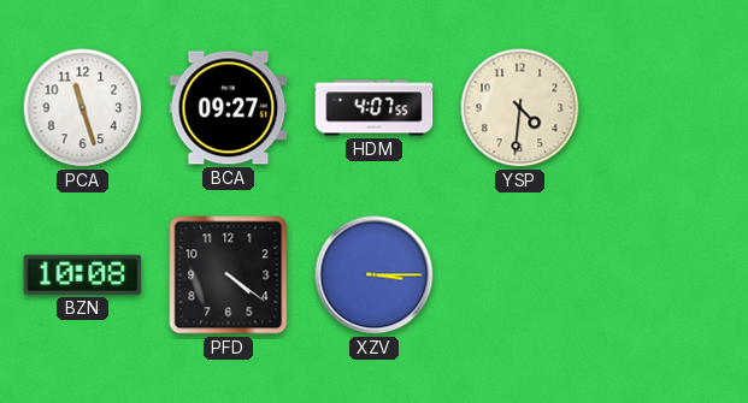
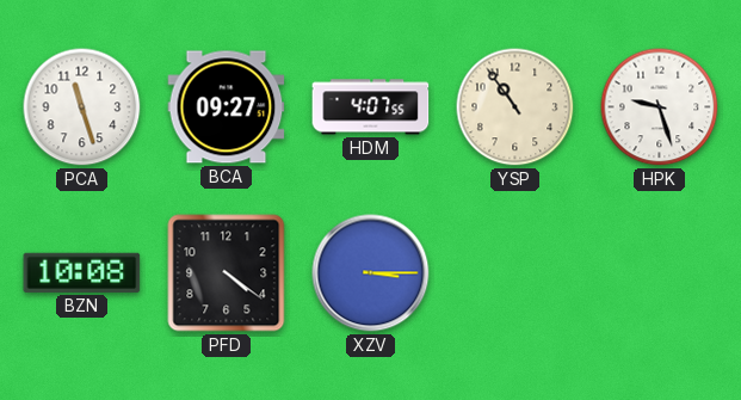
YSP: 4:31 -> 10:54 (515, 107)
HPK: none -> 9:27 (660, 107)
